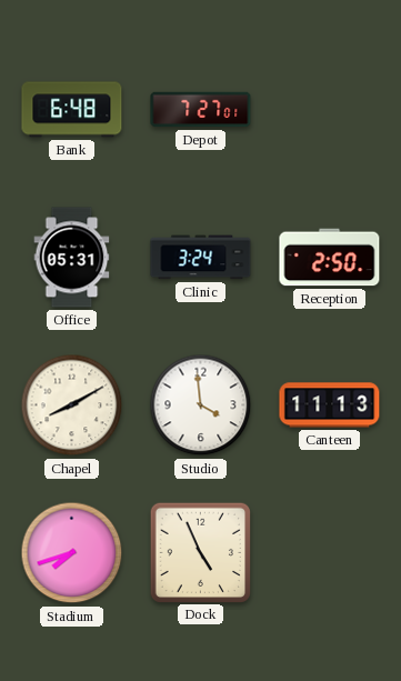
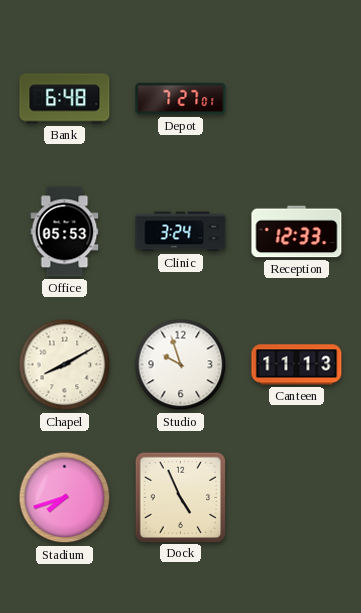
Office: 05:31 -> 05:53 (65, 232)
Reception: 2:50 -> 12:33 (297, 232)
Studio: 3:59 -> 9:57 (181, 365)
